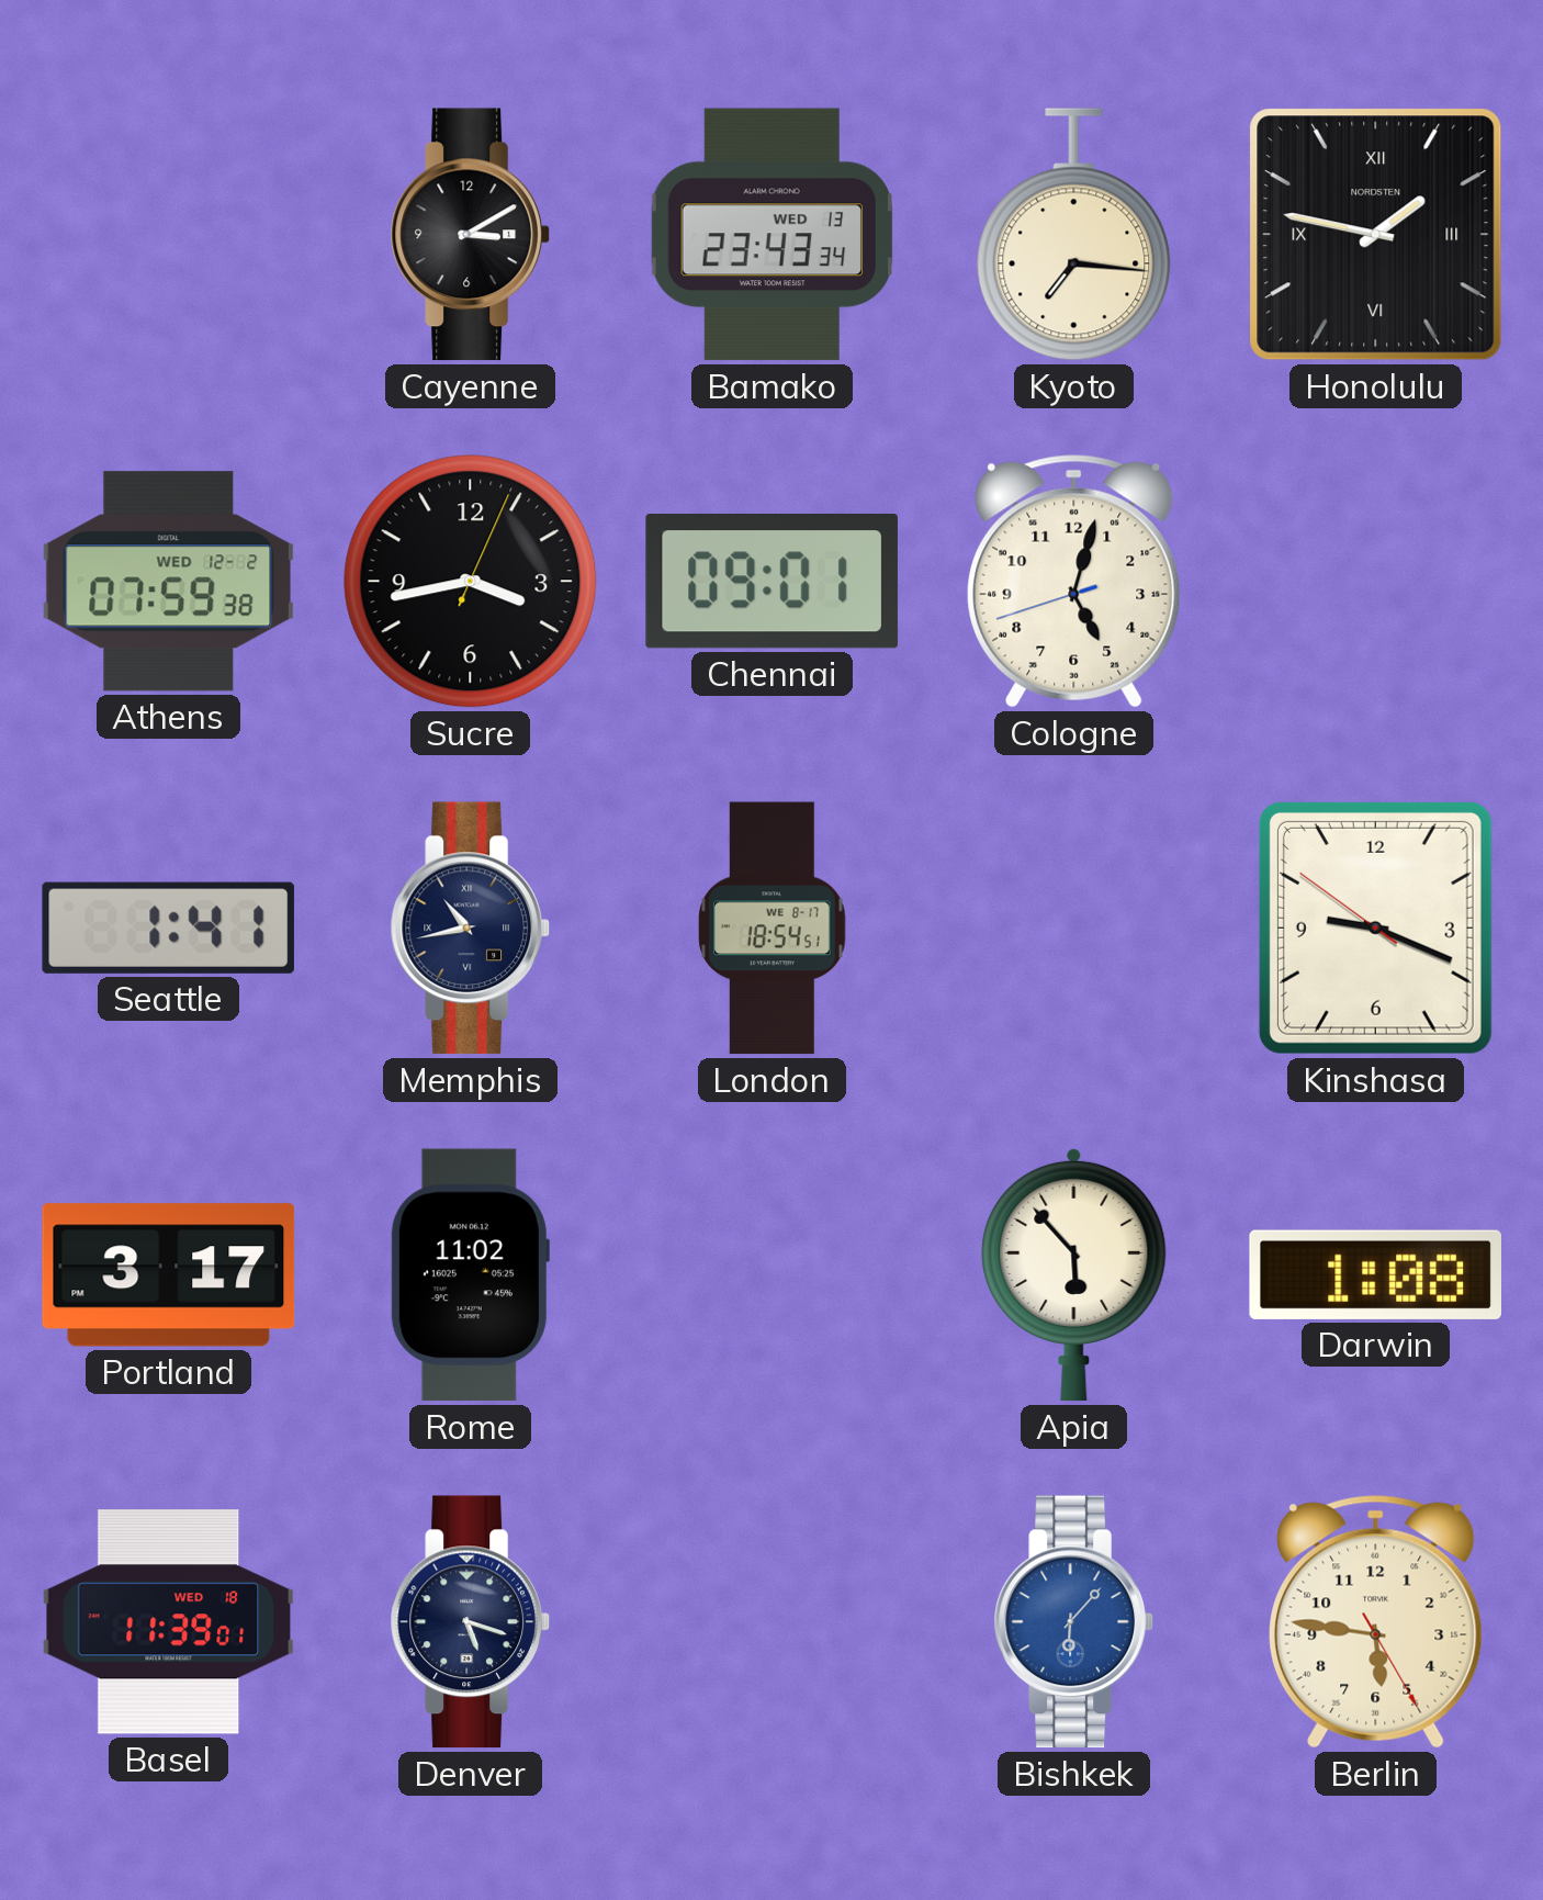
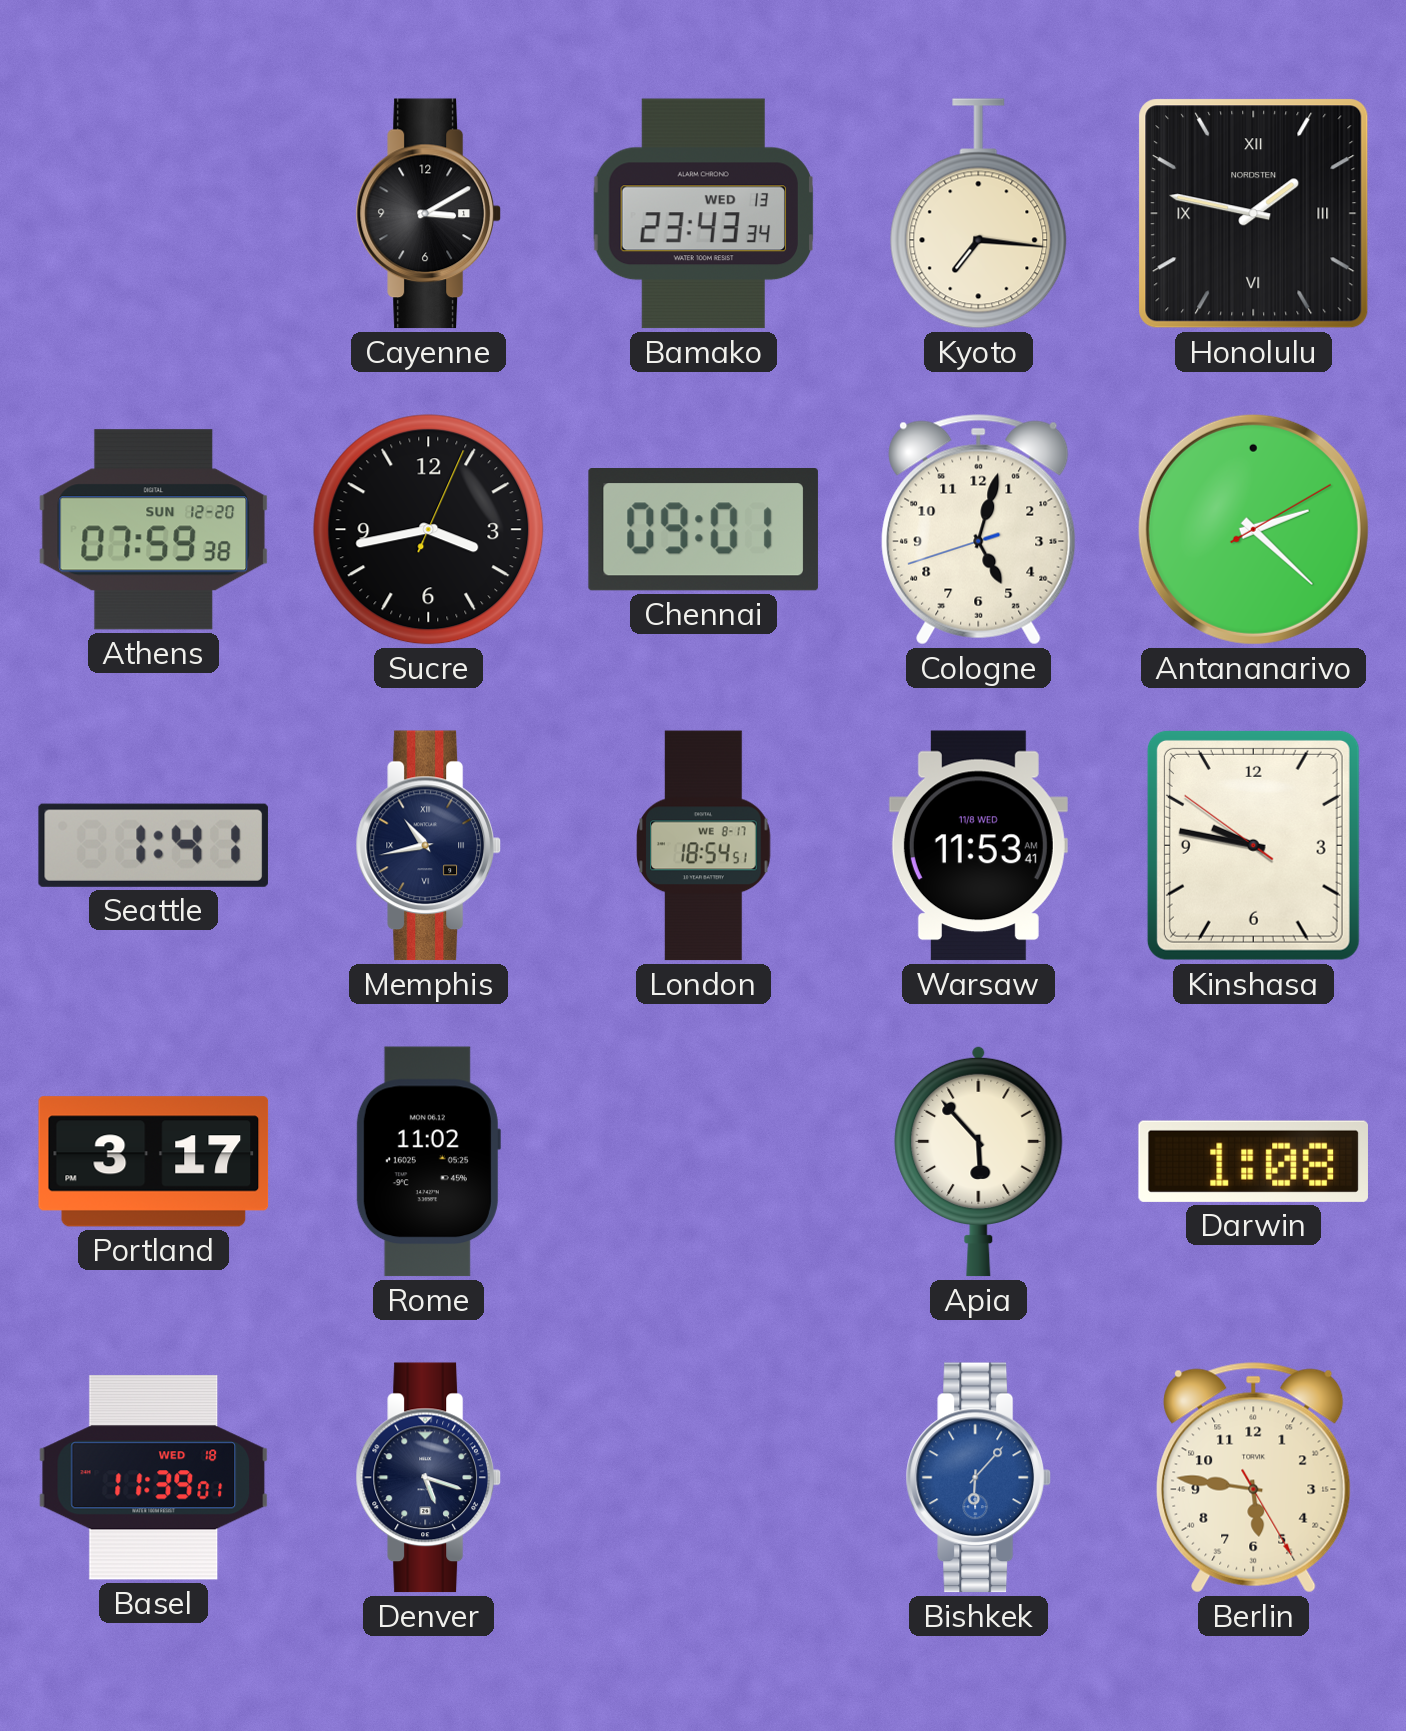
Athens date: WED 12-2 -> SUN 12-20 (154, 530)
Antananarivo: none -> 2:22 (1253, 529)
Warsaw: none -> 11:53 (978, 846)
Kinshasa: 9:18 -> 9:46 (1253, 845)
